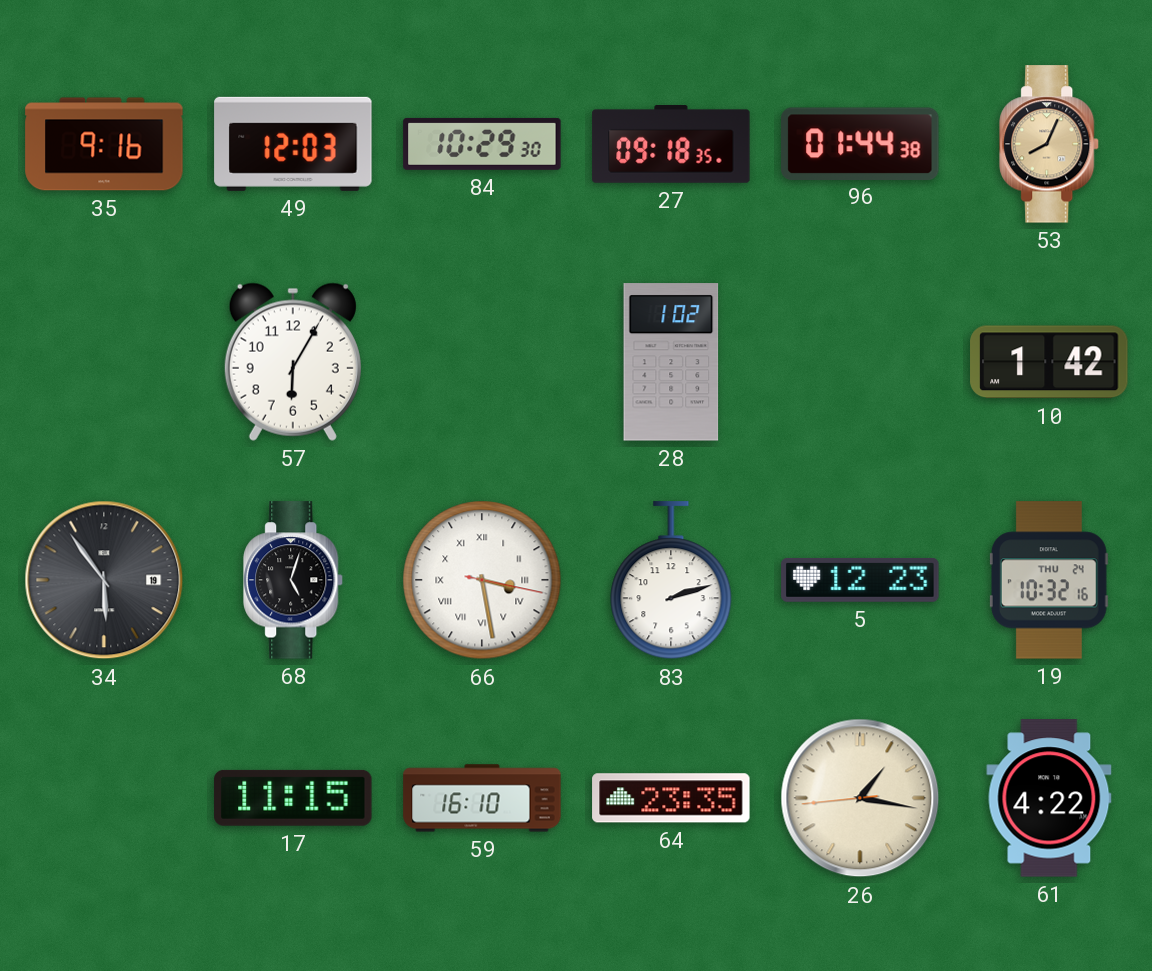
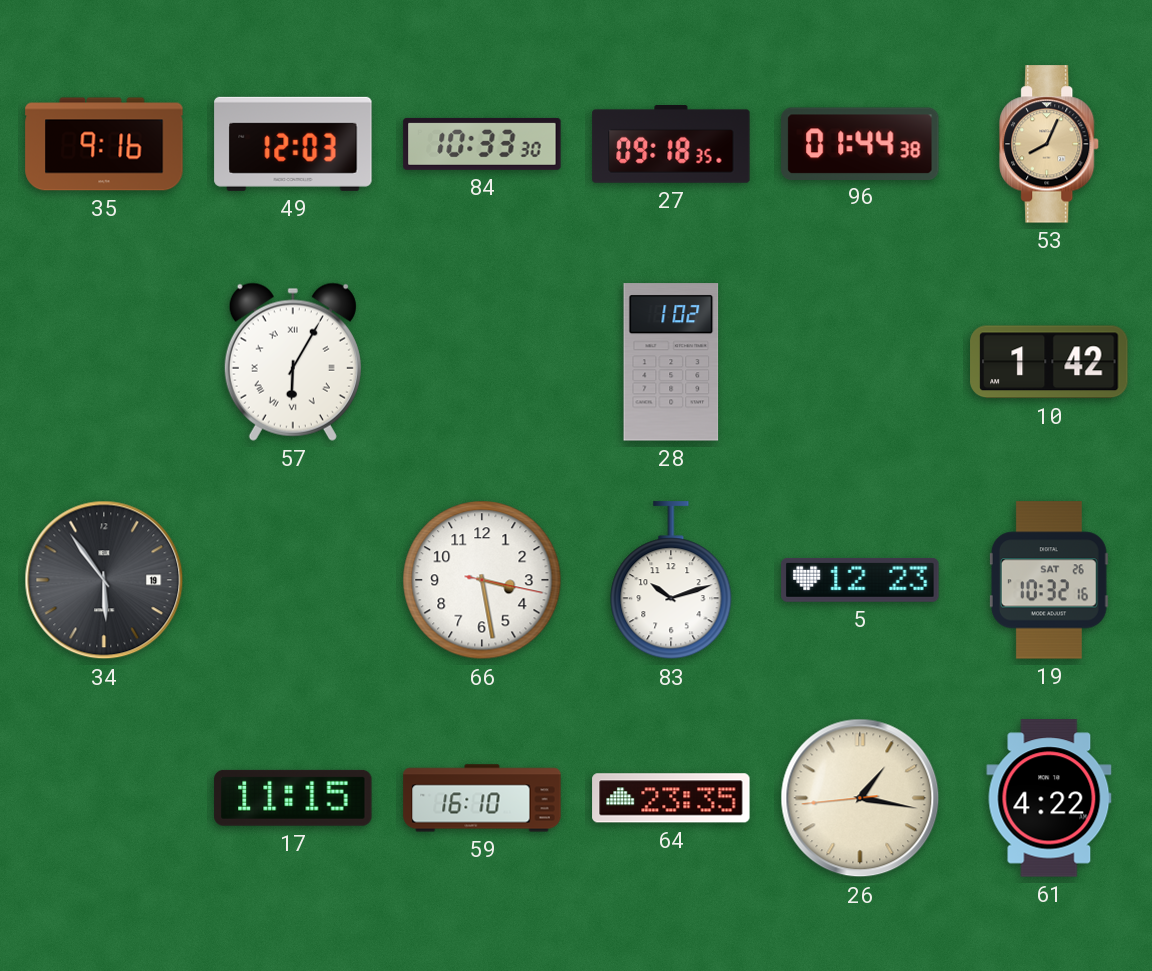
84: 10:29 -> 10:33 (482, 144)
57 numerals: Arabic -> Roman (293, 362)
68: 5:03 -> none (294, 580)
66 numerals: Roman -> Arabic (482, 580)
83: 2:12 -> 10:12 (671, 581)
19 date: THU 24 -> SAT 26 (1049, 580)
